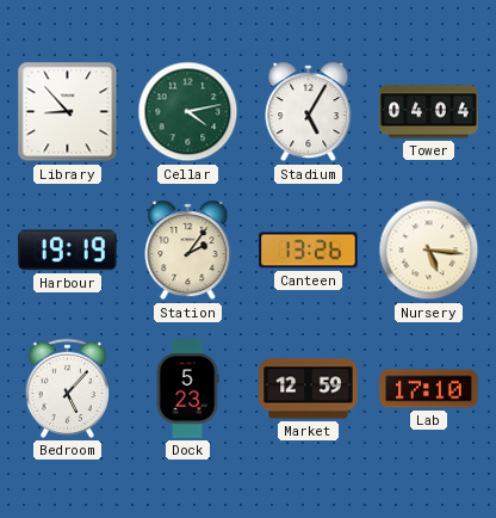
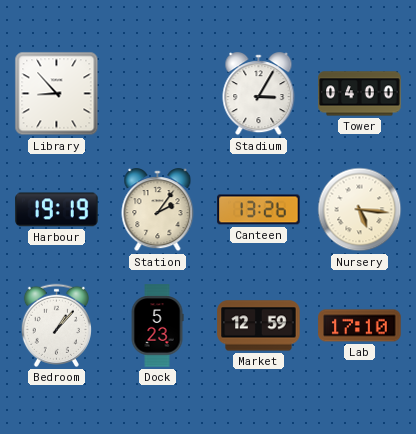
Cellar: 4:13 -> none (188, 112)
Stadium: 5:05 -> 3:05 (259, 94)
Tower: 04:04 -> 04:00 (360, 94)
Bedroom: 5:07 -> 1:07 (56, 325)
